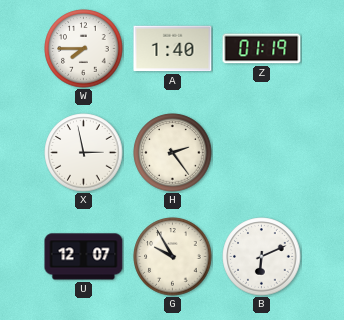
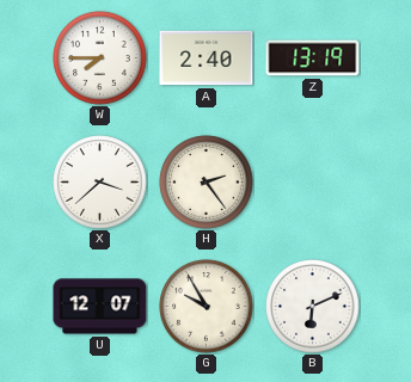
A: 1:40 -> 2:40 (207, 58)
Z: 01:19 -> 13:19 (313, 58)
X: 2:58 -> 3:38 (100, 183)
